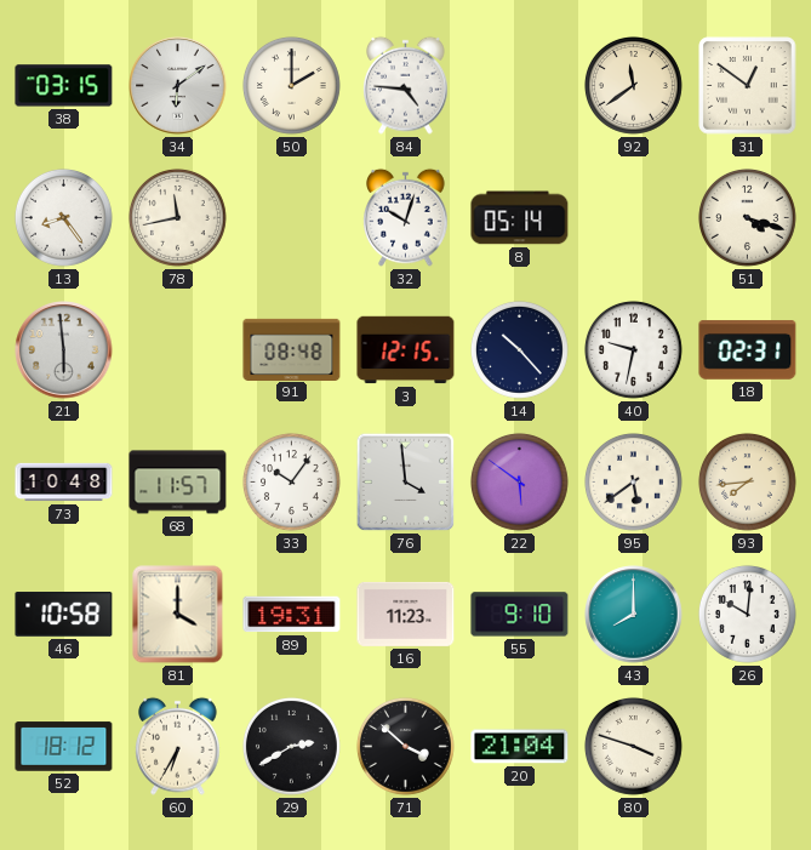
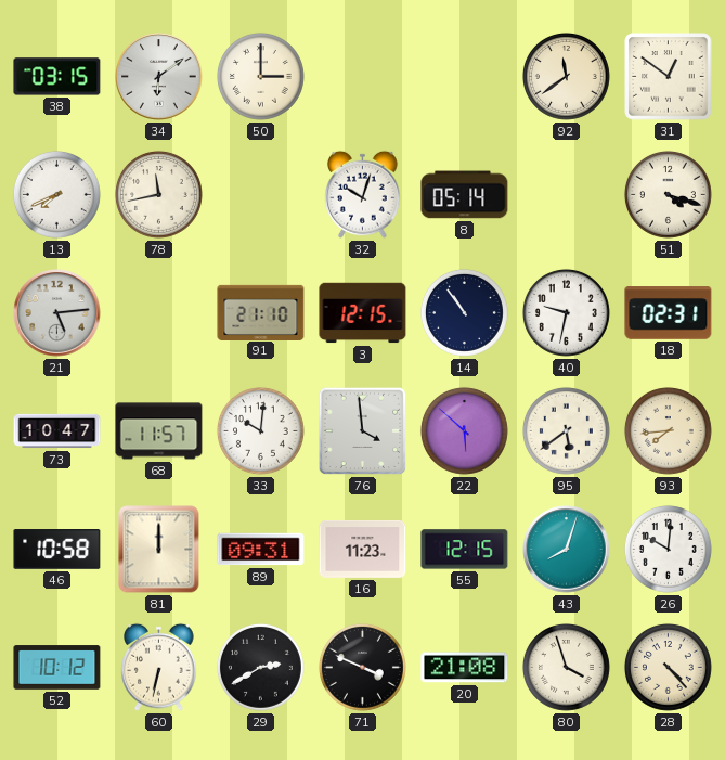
50: 2:00 -> 3:00 (260, 76)
84: 4:46 -> none (406, 85)
13: 8:24 -> 7:41 (56, 194)
21: 5:59 -> 5:14 (57, 313)
91: 08:48 -> 21:10 (261, 312)
14: 10:23 -> 10:54 (464, 312)
73: 10:48 -> 10:47 (57, 431)
33: 10:06 -> 10:01 (260, 430)
22: 5:51 -> 5:52 (464, 430)
81: 4:00 -> 12:00 (159, 550)
89: 19:31 -> 09:31 (261, 550)
55: 9:10 -> 12:15 (465, 550)
43: 8:00 -> 8:03 (567, 550)
52: 18:12 -> 10:12 (57, 668)
60: 6:35 -> 6:32 (159, 667)
71: 3:52 -> 3:49 (362, 667)
20: 21:04 -> 21:08 (465, 668)
80: 3:48 -> 3:57 (566, 667)
28: none -> 4:23 (668, 667)
